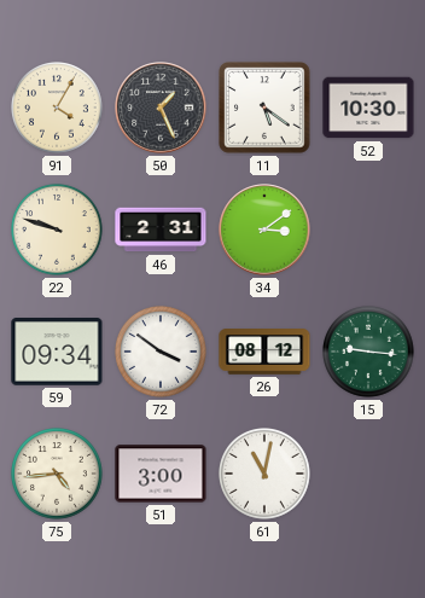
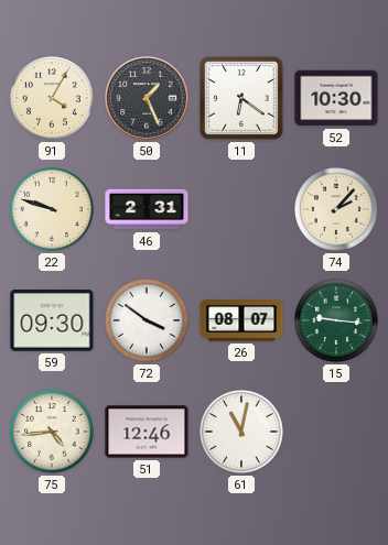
11: 5:21 -> 6:21 (241, 98)
34: 3:09 -> none (264, 230)
74: none -> 2:07 (337, 210)
59: 09:34 -> 09:30 (52, 321)
26: 08:12 -> 08:07 (241, 320)
51: 3:00 -> 12:46 (147, 432)
